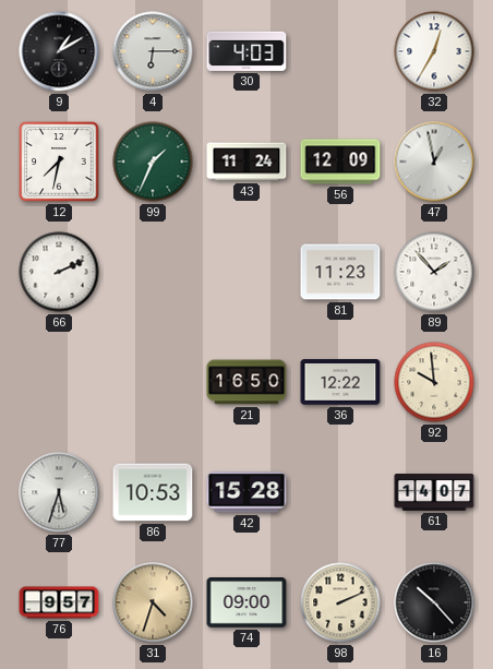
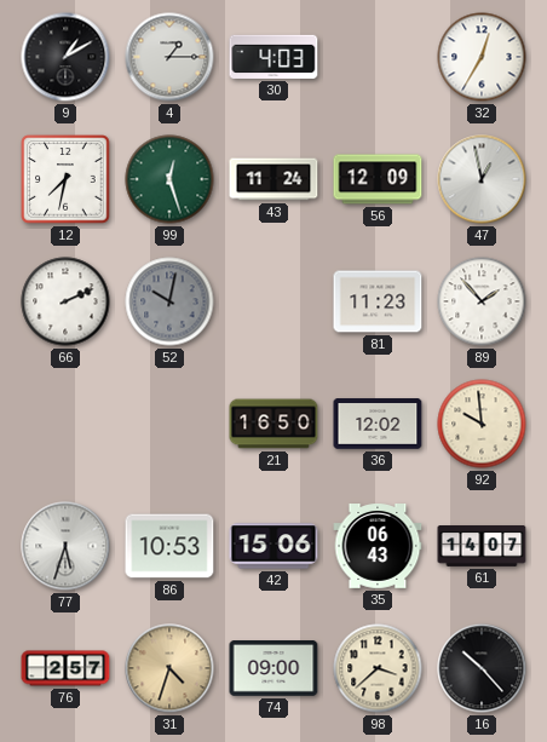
4: 6:15 -> 1:15 (169, 57)
99: 1:34 -> 12:27 (169, 179)
52: none -> 10:02 (169, 301)
36: 12:22 -> 12:02 (378, 424)
42: 15:28 -> 15:06 (273, 546)
35: none -> 06:43 (378, 547)
76: 9:57 -> 2:57 (65, 668)
98: 2:11 -> 3:38 (378, 668)
